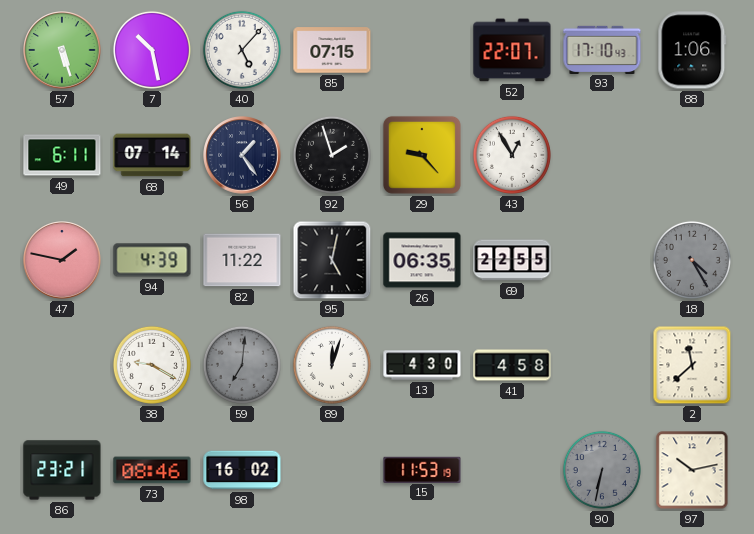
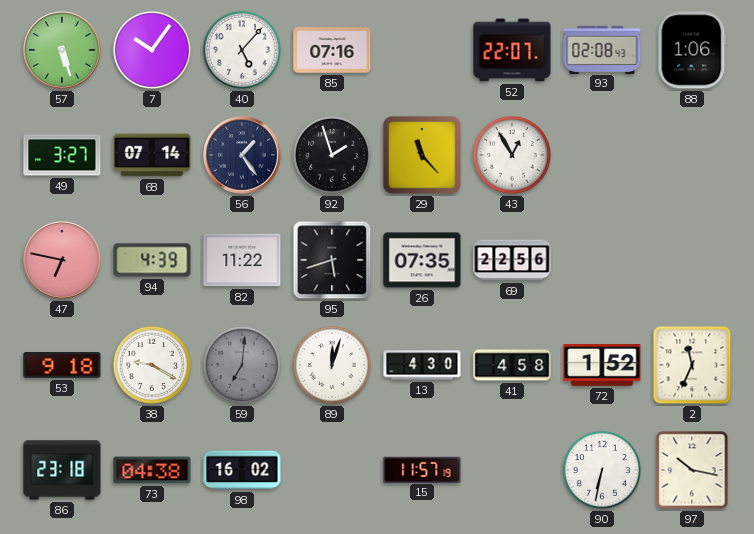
7: 10:28 -> 10:06 (152, 50)
85: 07:15 -> 07:16 (332, 50)
93: 17:10 -> 02:08 (602, 49)
49: 6:11 -> 3:27 (62, 155)
29: 9:23 -> 11:23 (422, 155)
47: 1:47 -> 6:47 (62, 260)
95: 5:02 -> 5:42 (332, 260)
26: 06:35 -> 07:35 (422, 260)
69: 22:55 -> 22:56 (512, 260)
18: 4:25 -> none (692, 260)
53: none -> 9:18 (62, 365)
72: none -> 1:52 (602, 366)
2: 11:38 -> 11:34 (692, 365)
86: 23:21 -> 23:18 (62, 470)
73: 08:46 -> 04:38 (152, 470)
15: 11:53 -> 11:57 (422, 469)
90 dial: grey -> white (602, 470)
97: 10:13 -> 10:17 (692, 470)
